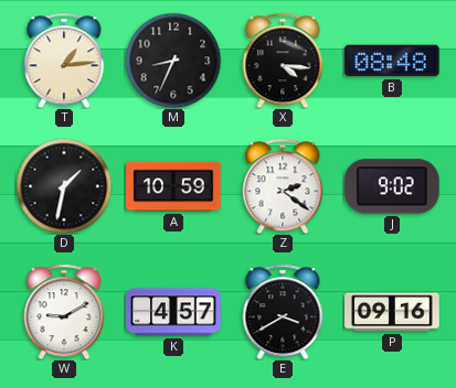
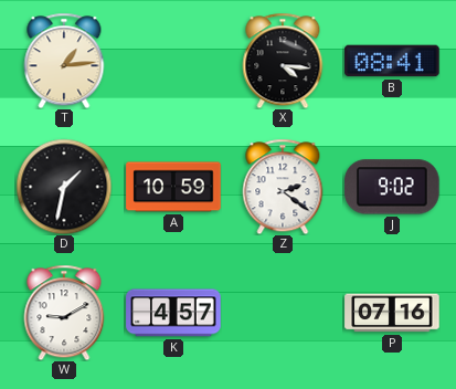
M: 8:34 -> none (173, 61)
B: 08:48 -> 08:41 (392, 61)
E: 3:40 -> none (283, 312)
P: 09:16 -> 07:16 (392, 313)
